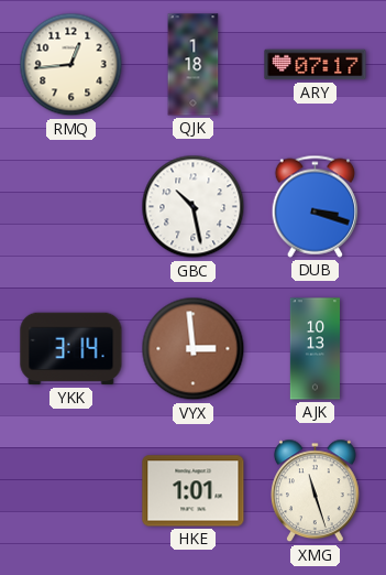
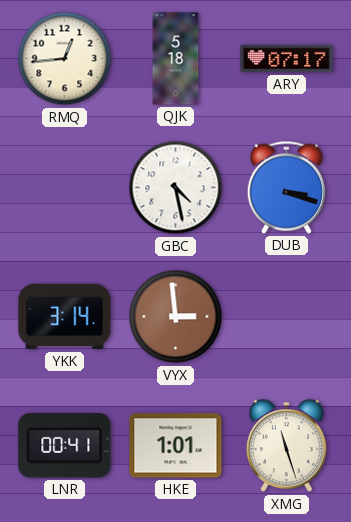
QJK: 1:18 -> 5:18 (176, 59)
GBC: 10:28 -> 4:28 (176, 188)
AJK: 10:13 -> none (316, 349)
LNR: none -> 00:41 (65, 446)
